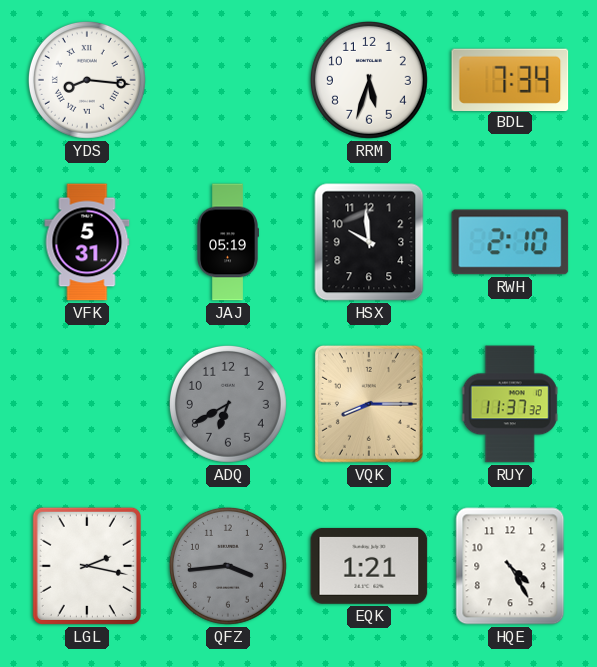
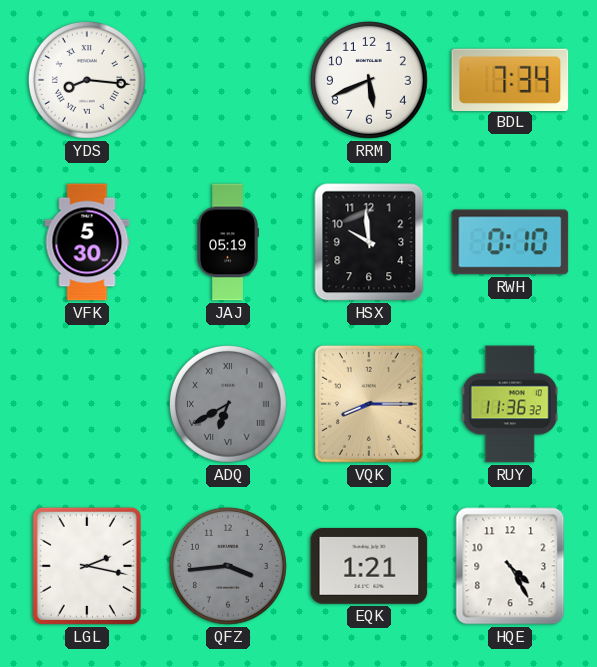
RRM: 5:33 -> 5:41 (369, 80)
VFK: 5:31 -> 5:30 (87, 242)
RWH: 2:10 -> 0:10 (510, 242)
ADQ numerals: Arabic -> Roman (228, 404)
RUY: 11:37 -> 11:36 (510, 404)
